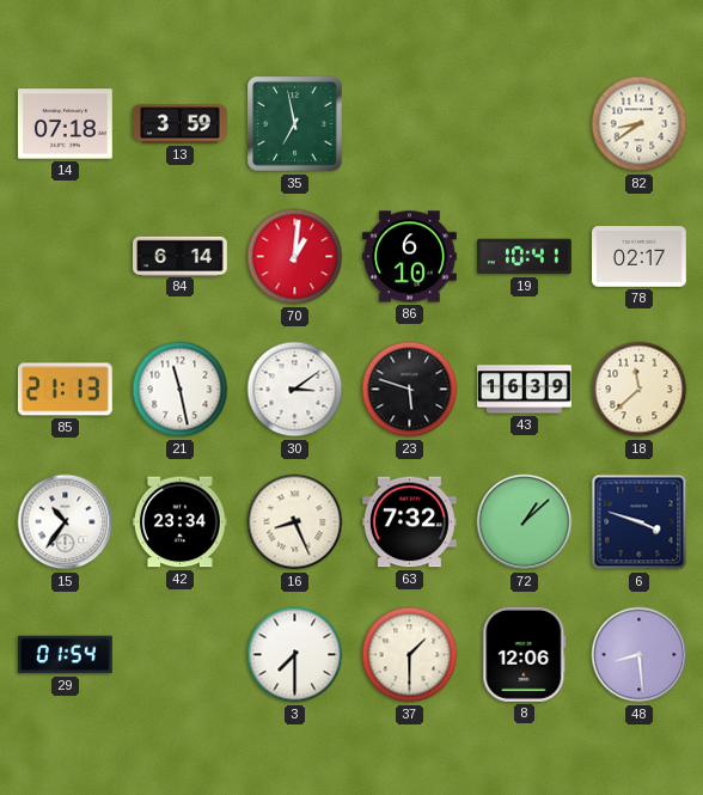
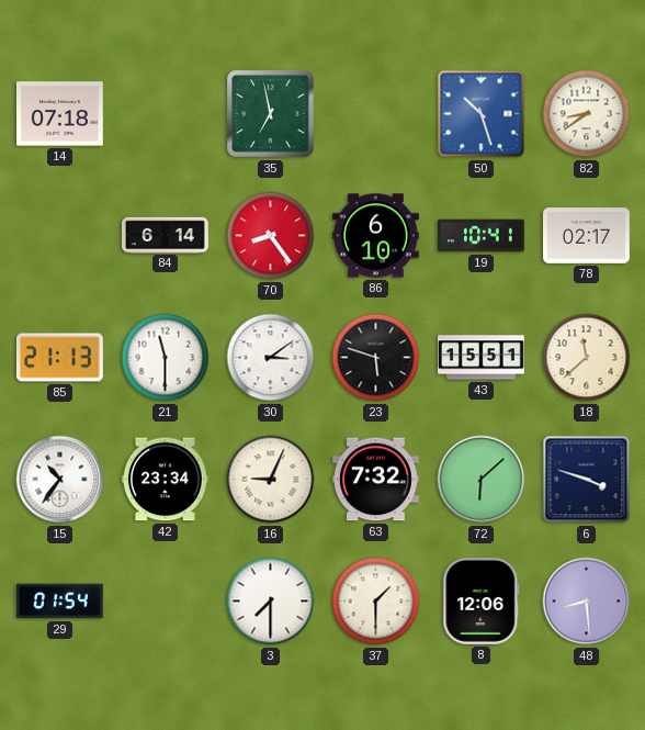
13: 3:59 -> none (181, 124)
50: none -> 10:27 (482, 114)
70: 1:01 -> 8:24 (271, 236)
21: 11:28 -> 11:30 (166, 358)
43: 16:39 -> 15:51 (482, 358)
16: 8:26 -> 9:04 (271, 480)
72: 1:08 -> 6:08 (482, 480)
